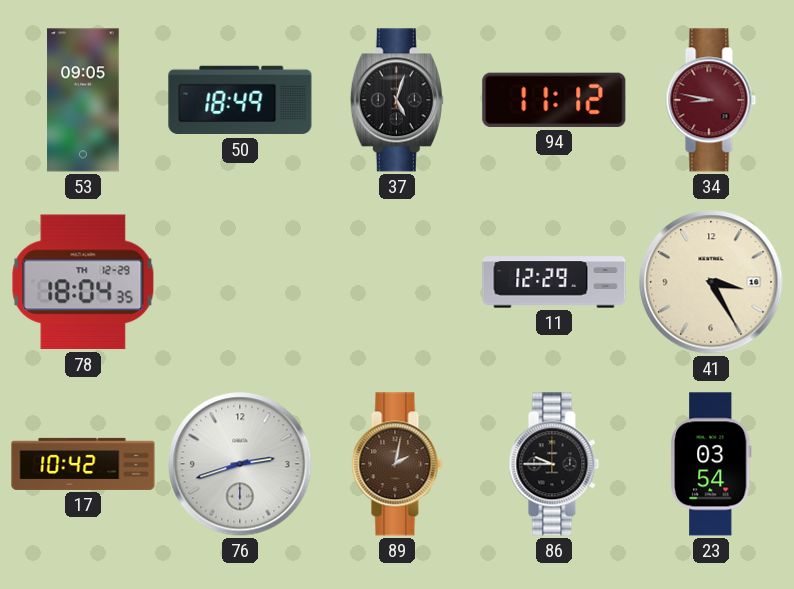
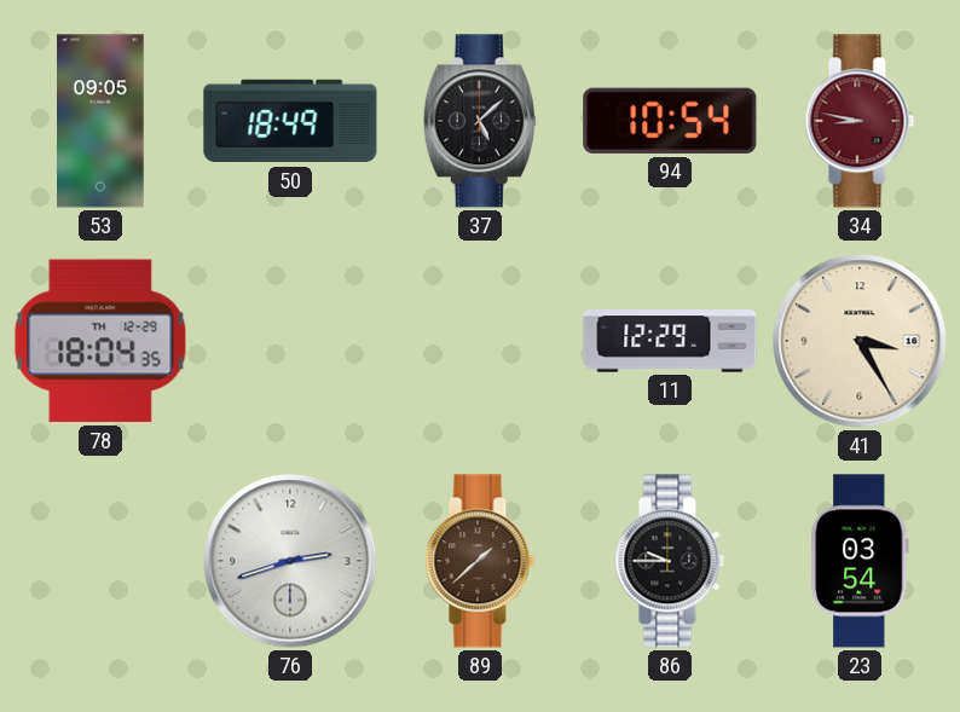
37: 5:03 -> 5:08 (480, 121)
94: 11:12 -> 10:54 (670, 121)
17: 10:42 -> none (83, 464)
89: 2:02 -> 1:38 (480, 561)
